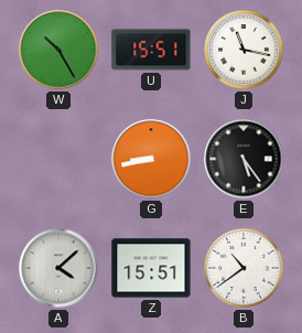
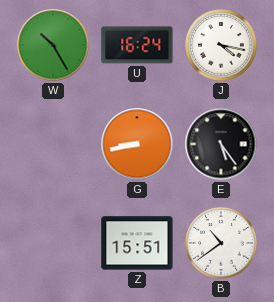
U: 15:51 -> 16:24 (137, 45)
J: 11:17 -> 4:17 (221, 45)
A: 4:08 -> none (58, 268)
